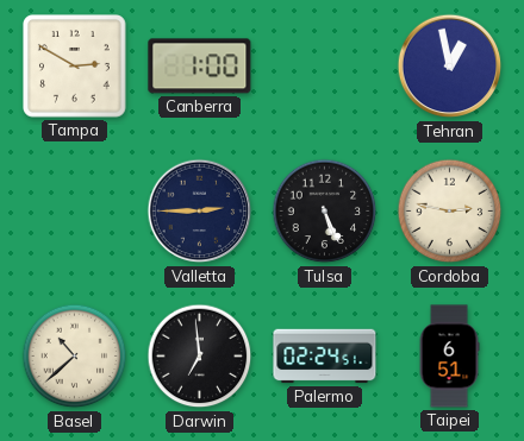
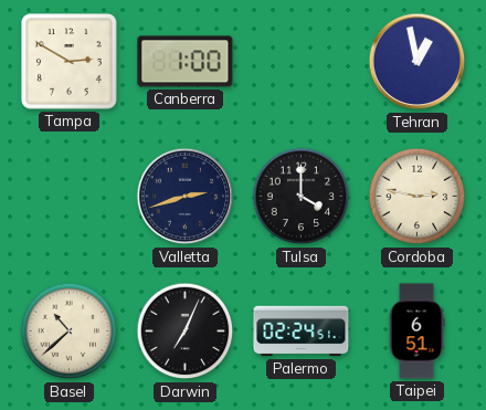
Valletta: 2:45 -> 2:42 (186, 197)
Tulsa: 5:26 -> 4:00 (302, 197)
Darwin: 6:59 -> 7:04 (186, 332)
